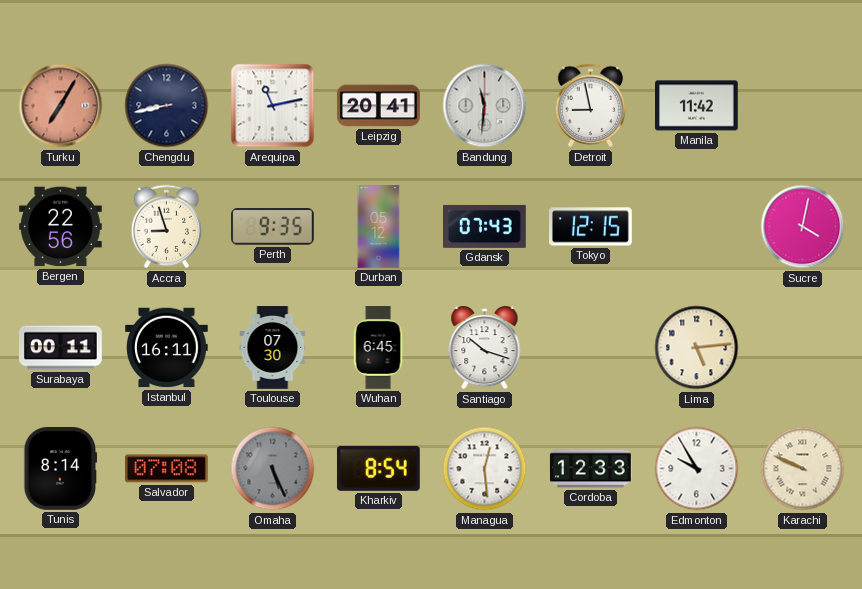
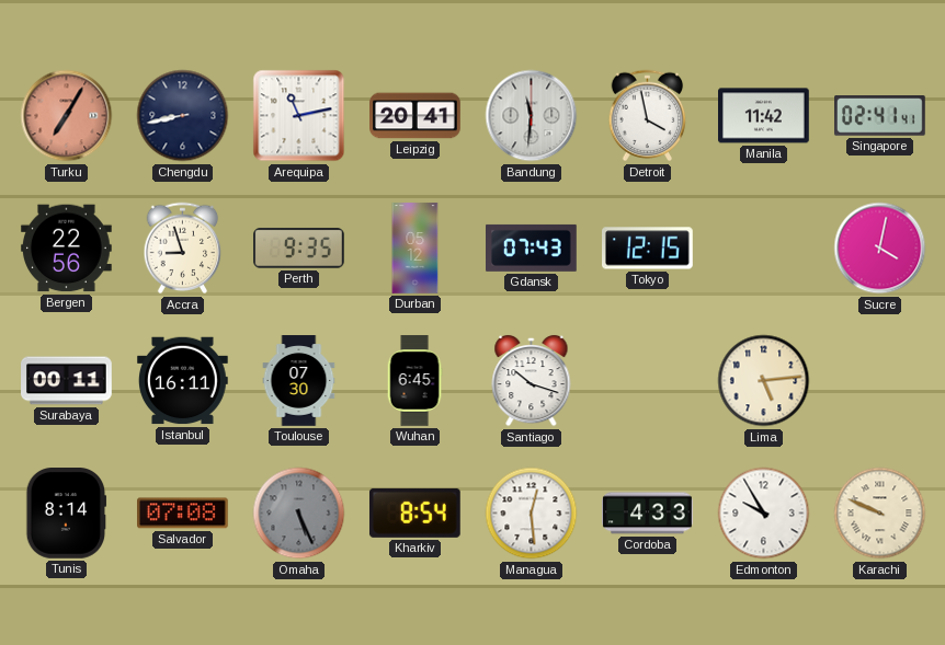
Detroit: 8:58 -> 3:58 (648, 116)
Singapore: none -> 02:41 (880, 116)
Cordoba: 12:33 -> 4:33 (648, 514)
